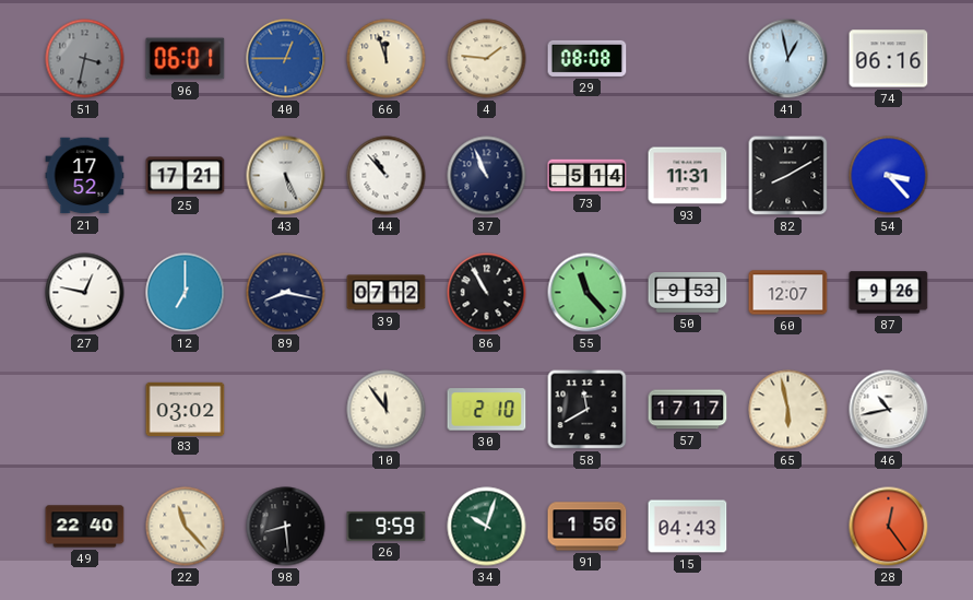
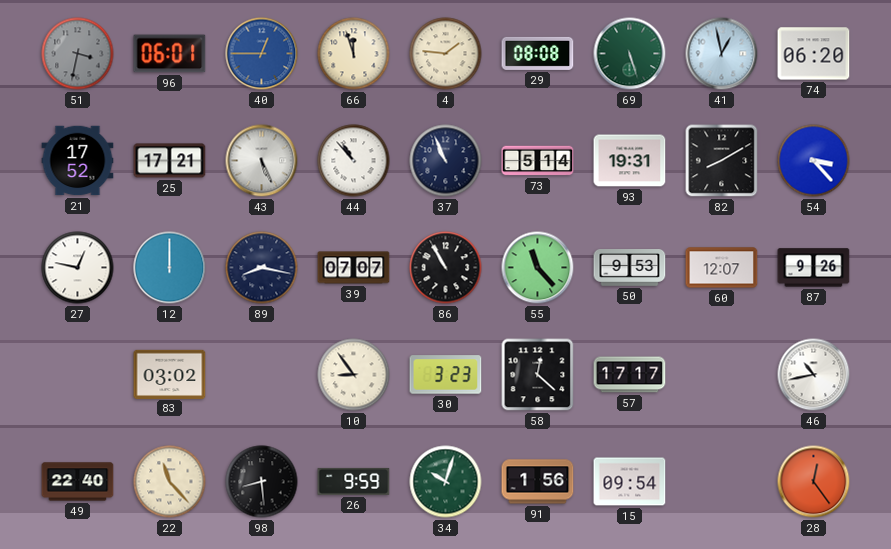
69: none -> 5:27 (630, 54)
74: 06:16 -> 06:20 (814, 54)
93: 11:31 -> 19:31 (630, 161)
12: 7:00 -> 12:00 (170, 268)
39: 07:12 -> 07:07 (354, 268)
10: 11:54 -> 8:54 (354, 375)
30: 2:10 -> 3:23 (446, 375)
58: 11:40 -> 12:22 (538, 375)
65: 5:58 -> none (788, 410)
15: 04:43 -> 09:54 (630, 482)
